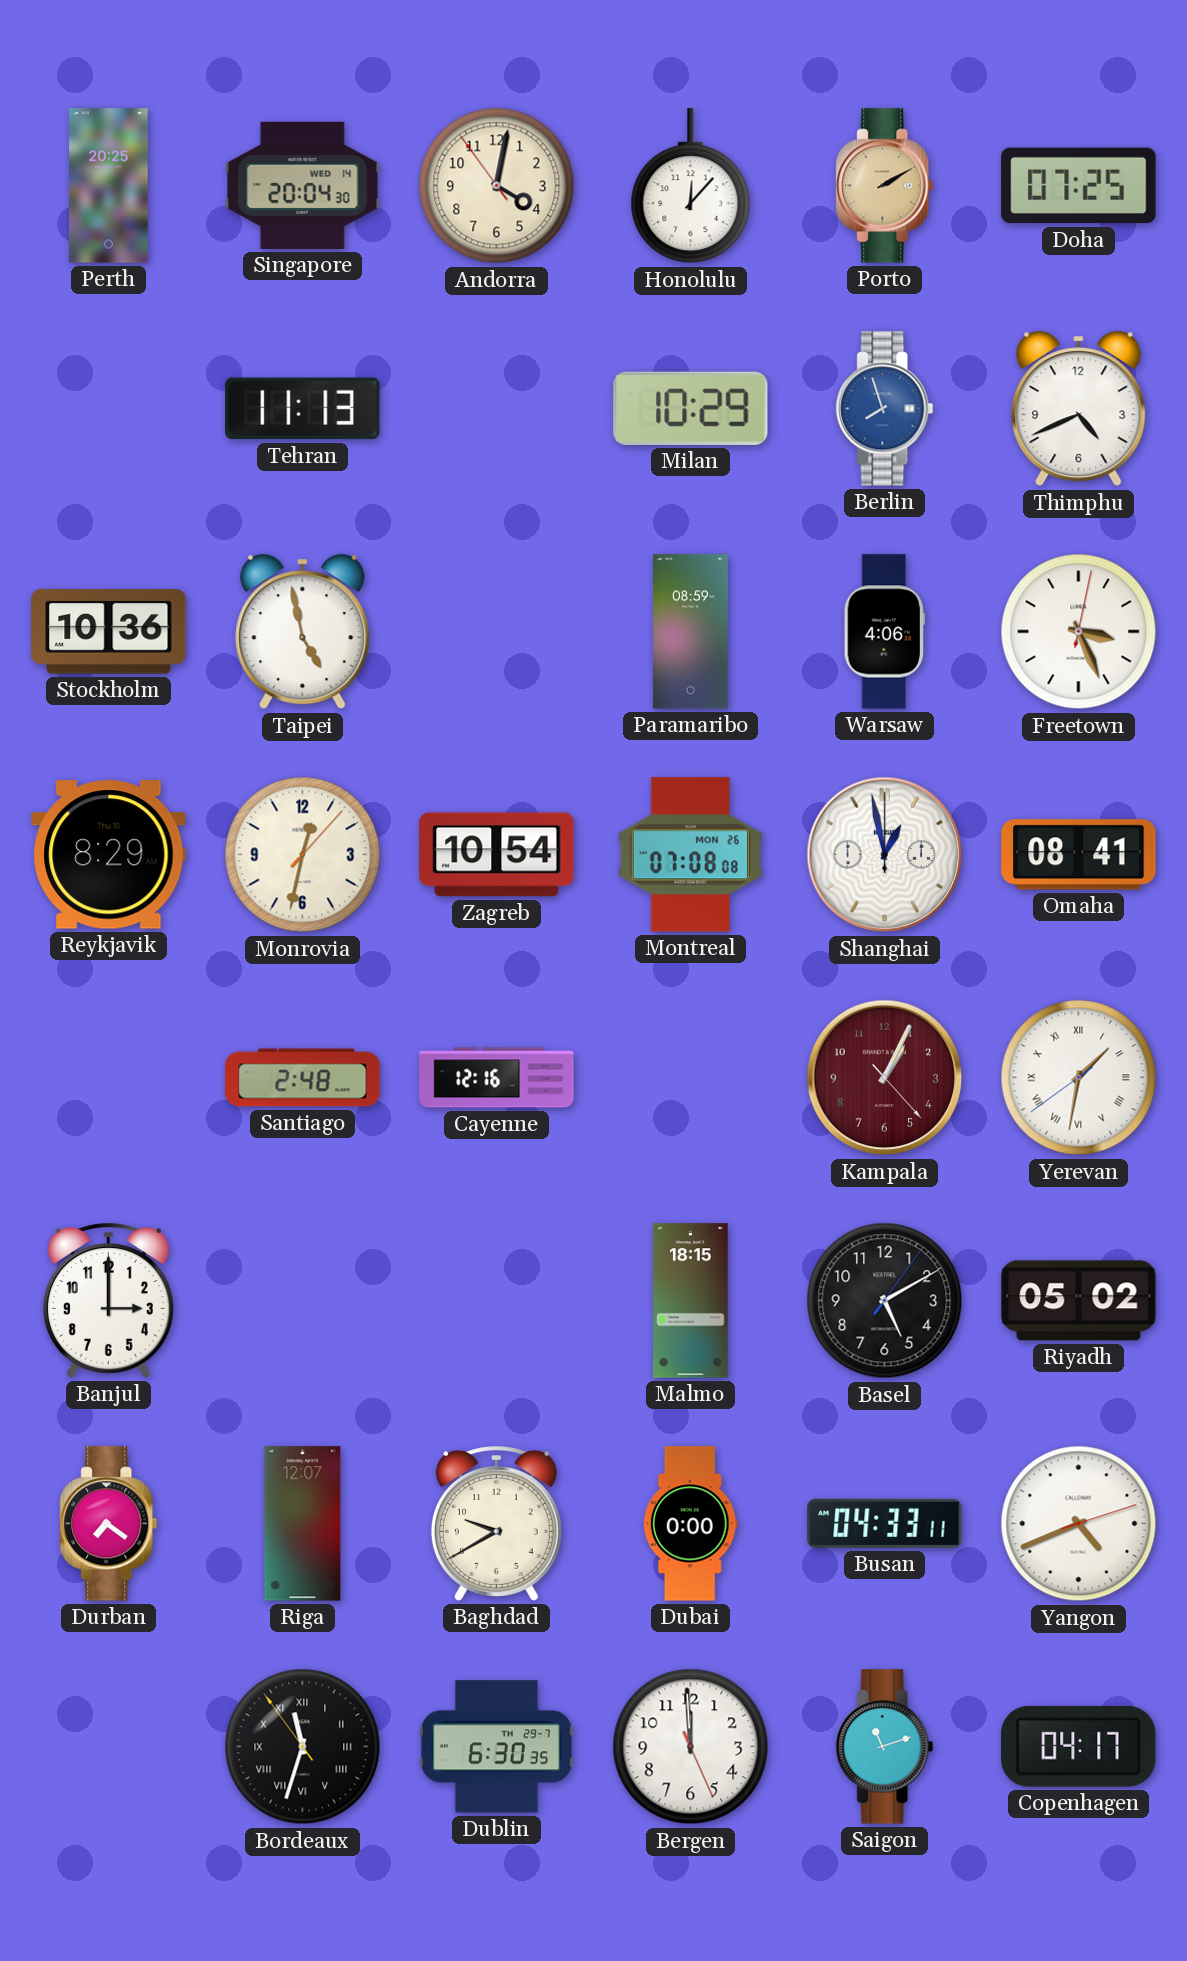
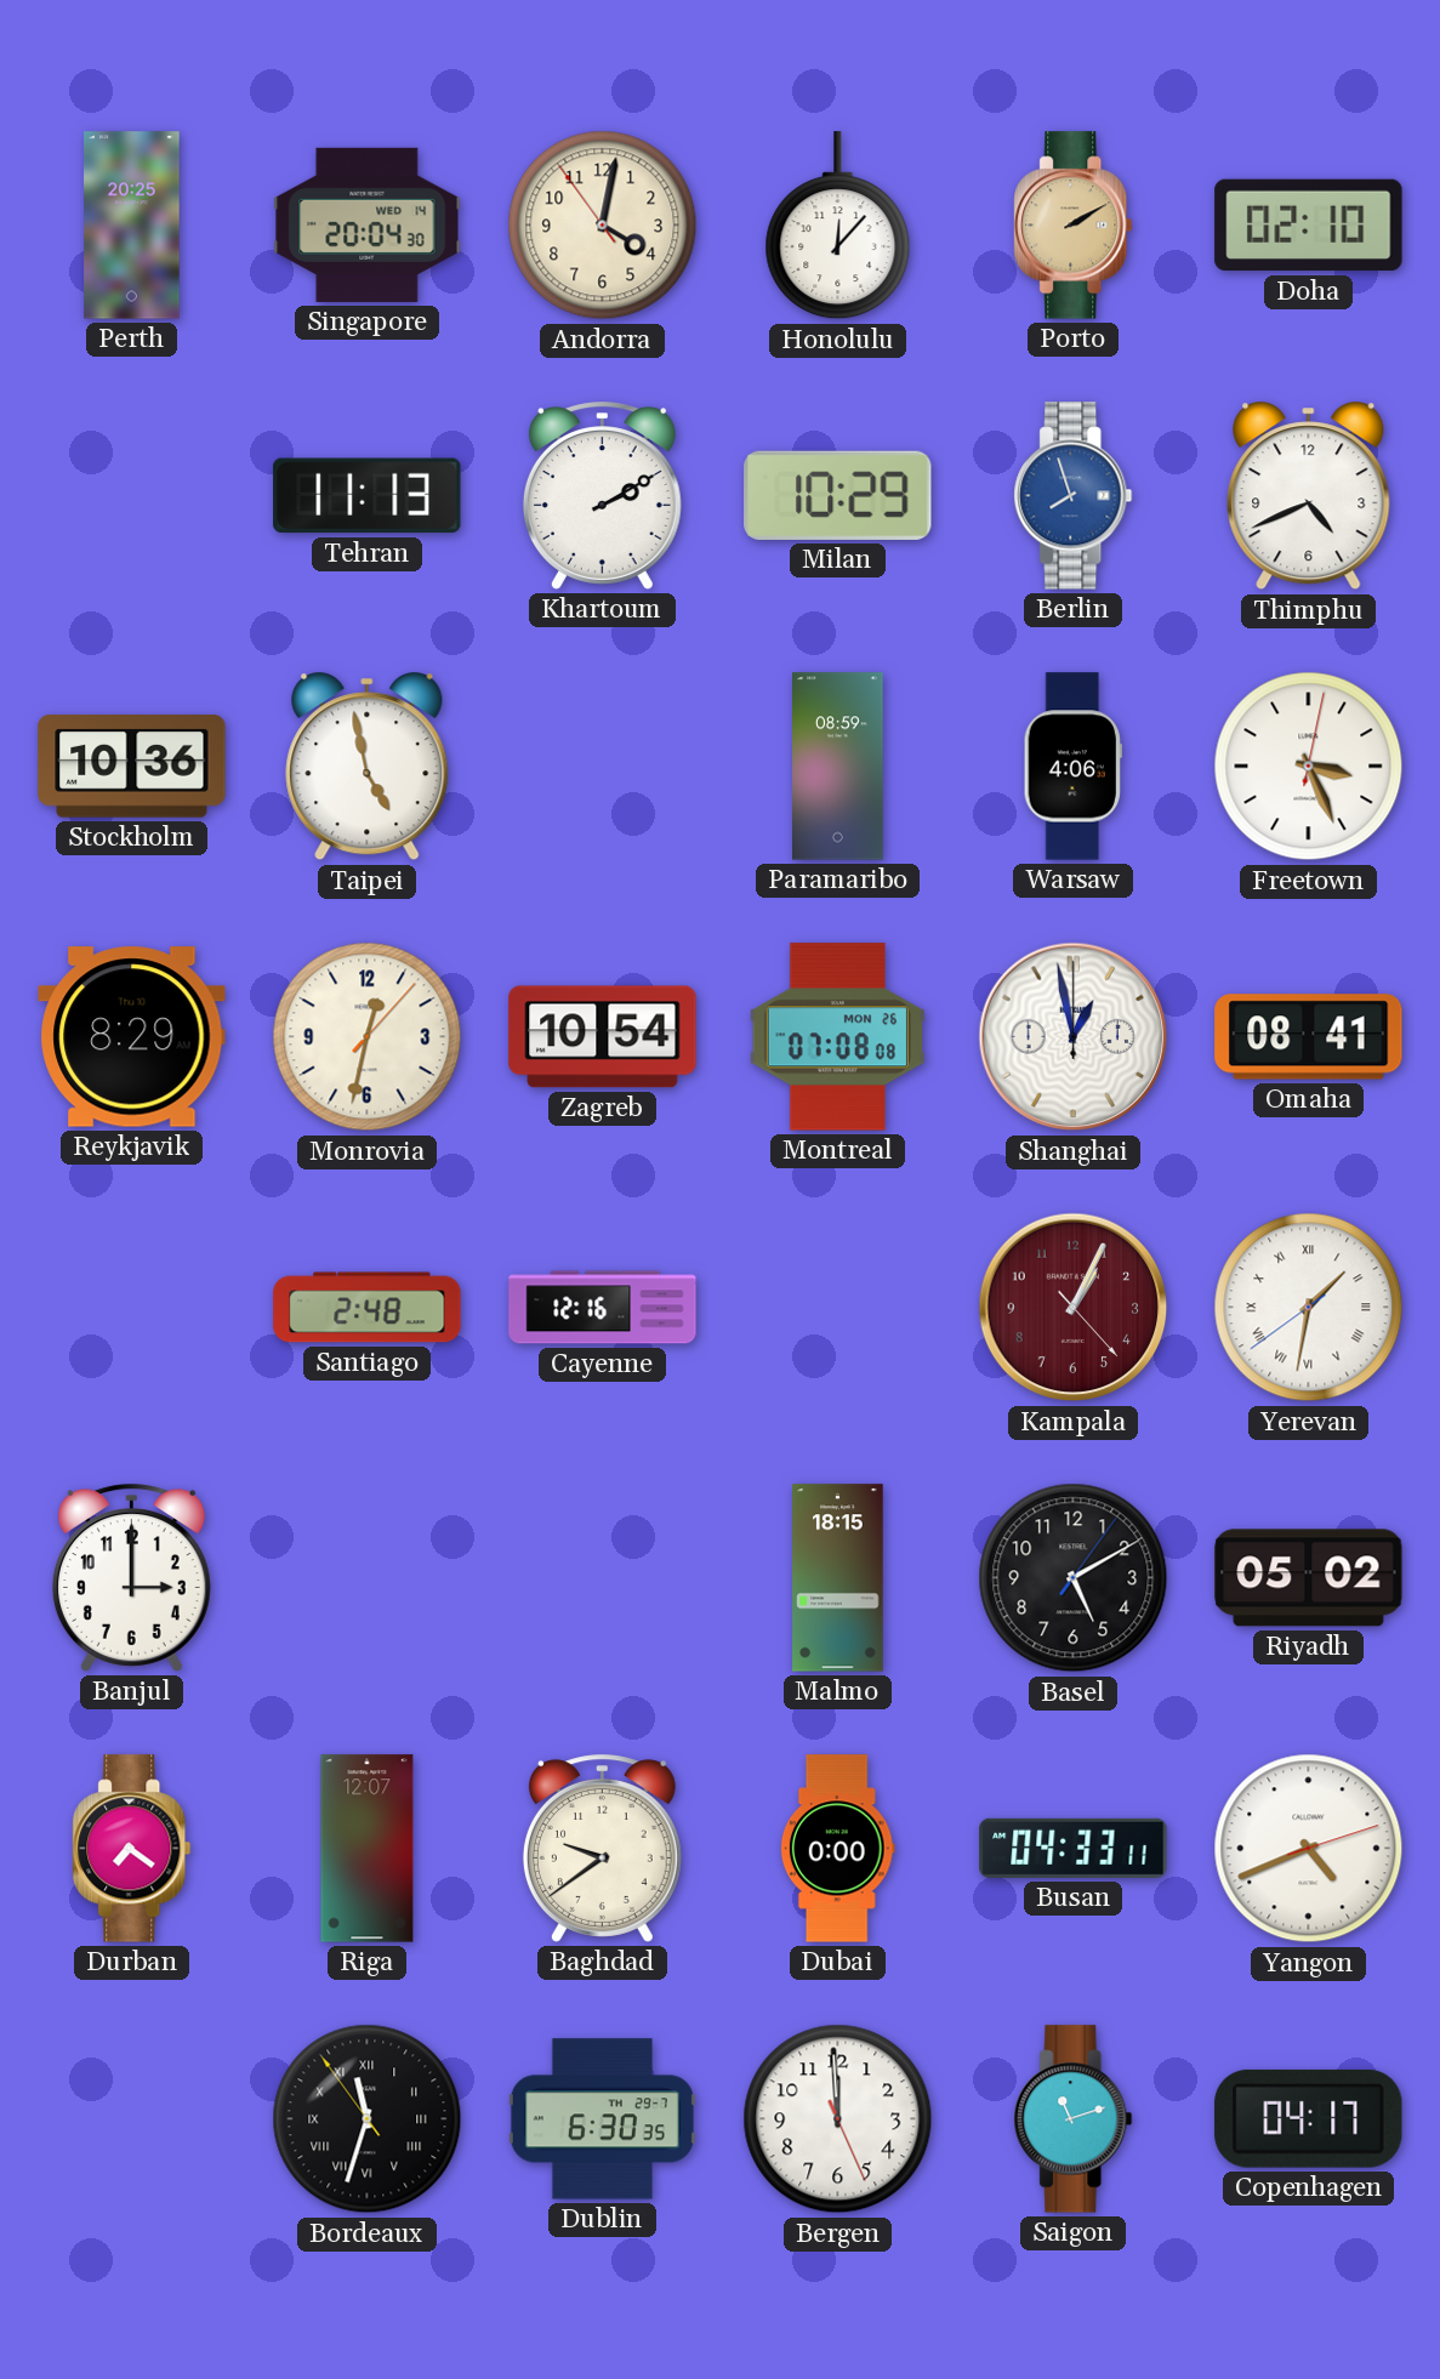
Doha: 07:25 -> 02:10 (1309, 226)
Khartoum: none -> 2:10 (602, 496)
Baghdad: 9:40 -> 9:39 (602, 1849)
